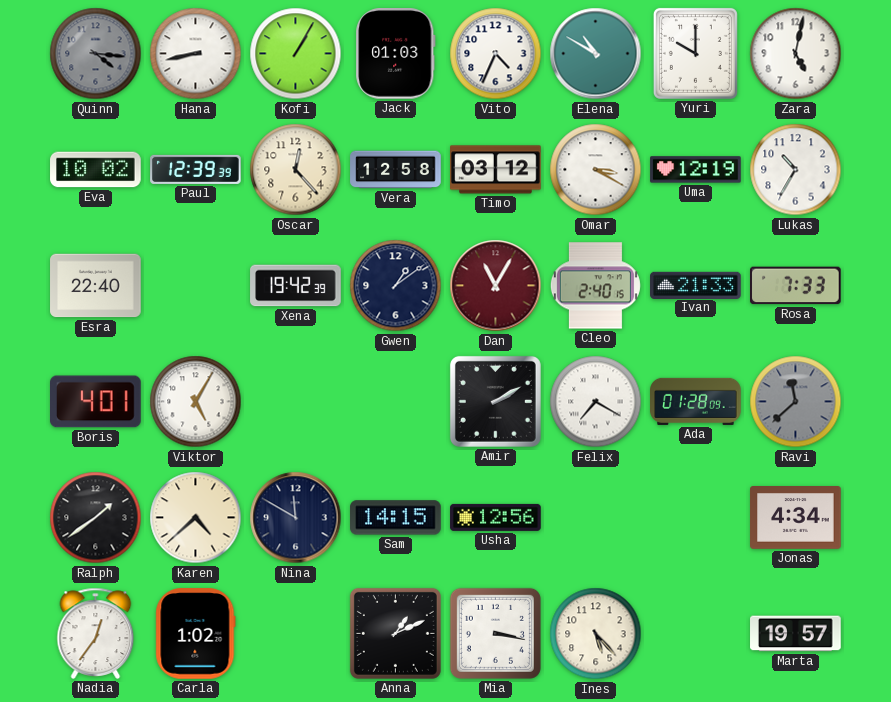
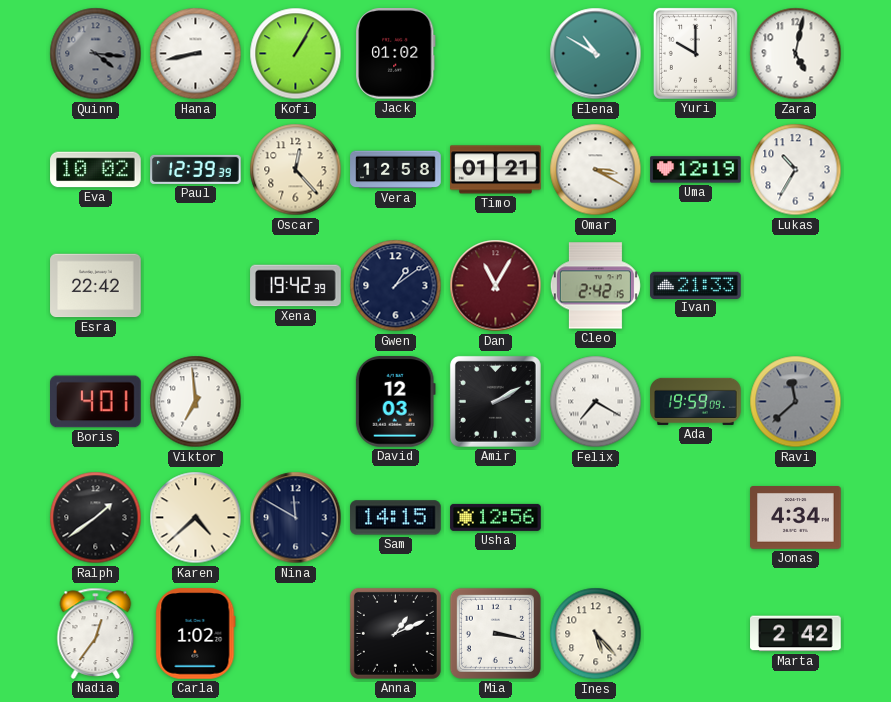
Jack: 01:03 -> 01:02 (396, 54)
Vito: 4:34 -> none (496, 54)
Timo: 03:12 -> 01:21 (496, 170)
Esra: 22:40 -> 22:42 (96, 286)
Cleo: 2:40 -> 2:42 (595, 286)
Rosa: 7:33 -> none (796, 286)
Viktor: 5:05 -> 6:59 (196, 402)
David: none -> 12:03 (395, 402)
Ada: 01:28 -> 19:59 (696, 401)
Marta: 19:57 -> 2:42 (796, 634)
